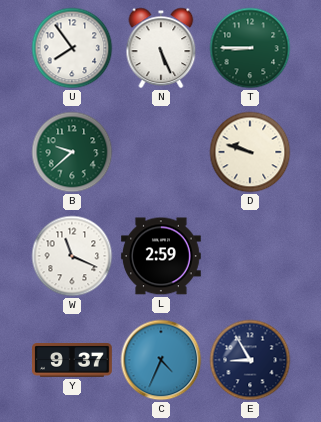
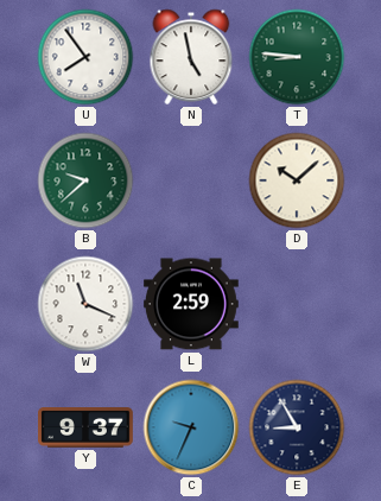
N: 5:26 -> 4:58 (191, 57)
T: 8:45 -> 8:46 (297, 57)
D: 9:48 -> 10:08 (297, 180)
C: 4:34 -> 9:34 (191, 427)
